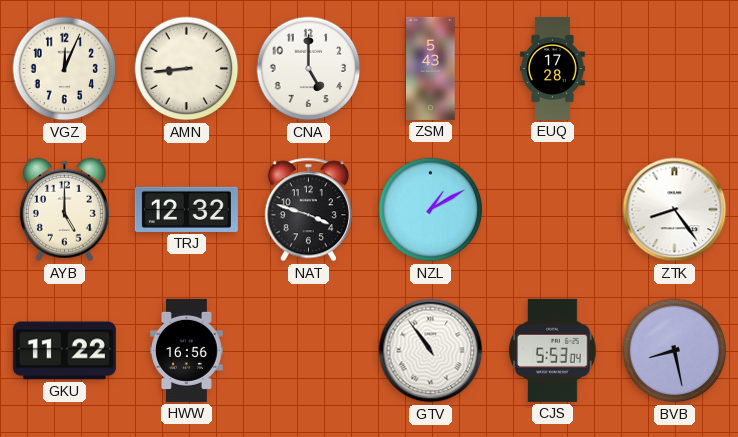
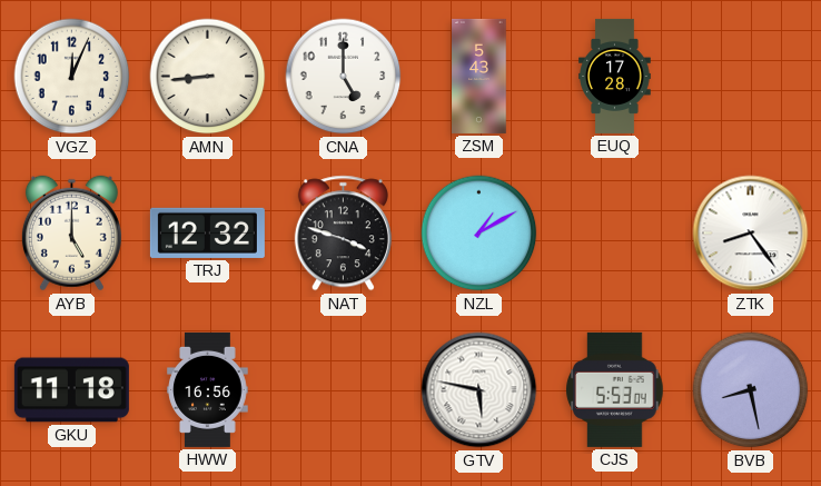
GKU: 11:22 -> 11:18 (71, 390)
GTV: 10:54 -> 5:47 (479, 390)
